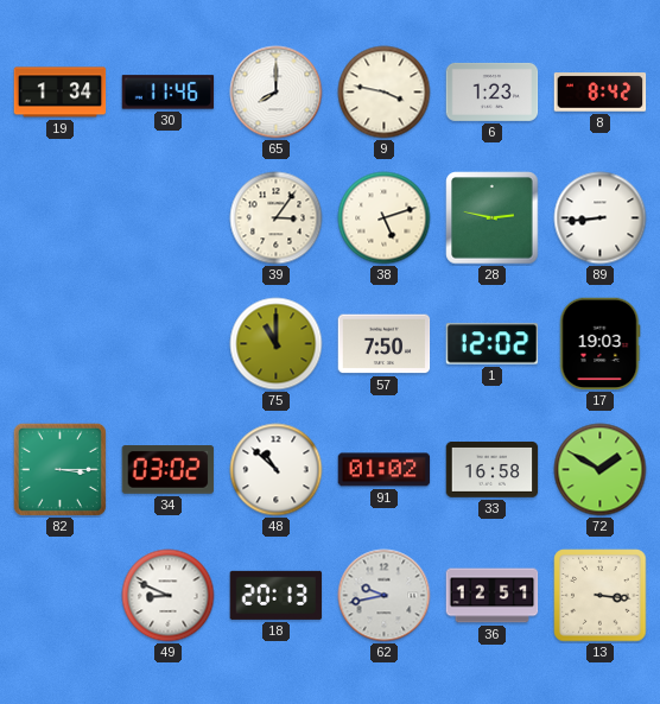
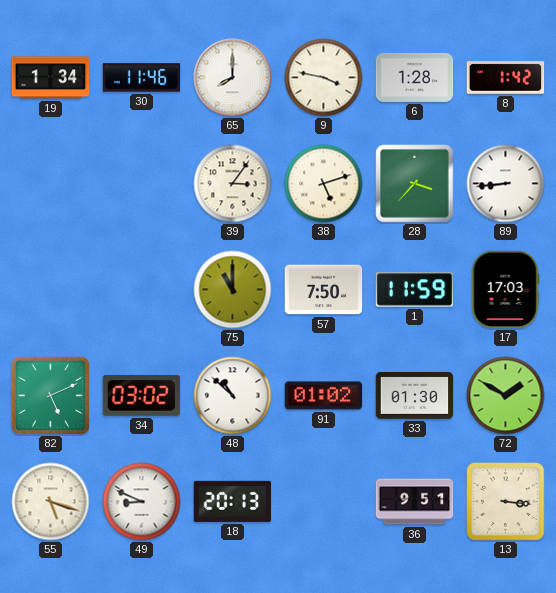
6: 1:23 -> 1:28 (415, 77)
8: 8:42 -> 1:42 (506, 78)
28: 2:47 -> 3:37 (415, 184)
1: 12:02 -> 11:59 (415, 290)
17: 19:03 -> 17:03 (505, 290)
82: 3:15 -> 5:11 (50, 395)
33: 16:58 -> 01:30 (415, 396)
55: none -> 5:18 (51, 502)
62: 9:43 -> none (385, 596)
36: 12:51 -> 9:51 (415, 502)
